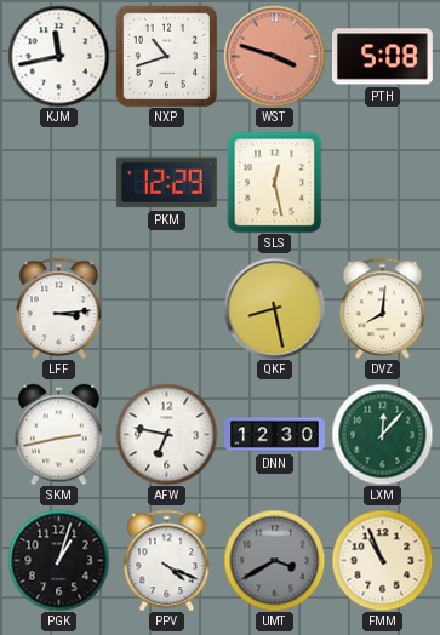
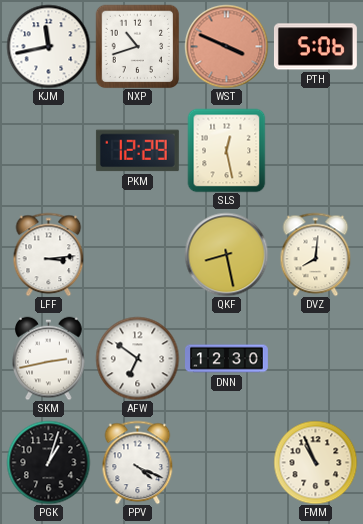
WST: 3:48 -> 3:49 (226, 46)
PTH: 5:08 -> 5:06 (315, 47)
AFW: 6:47 -> 6:51 (137, 358)
LXM: 12:07 -> none (382, 434)
UMT: 3:40 -> none (274, 560)
